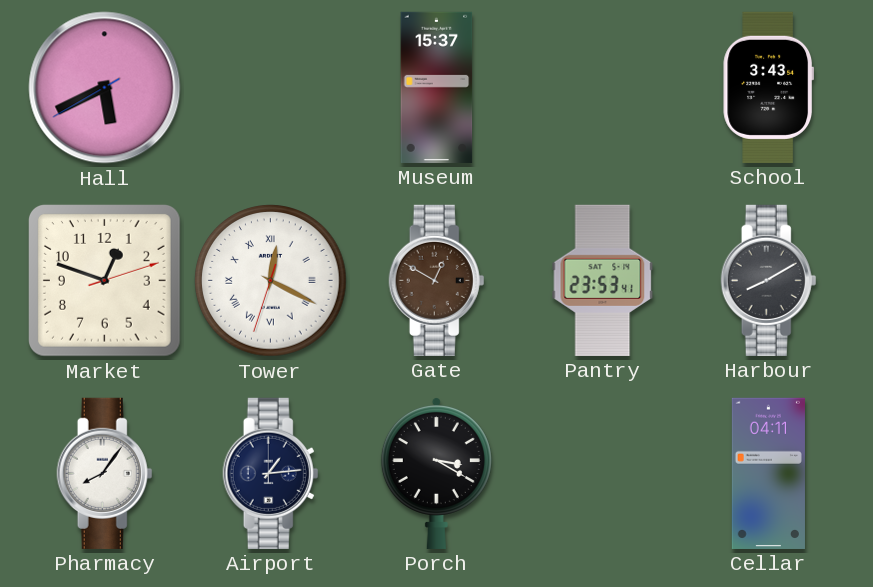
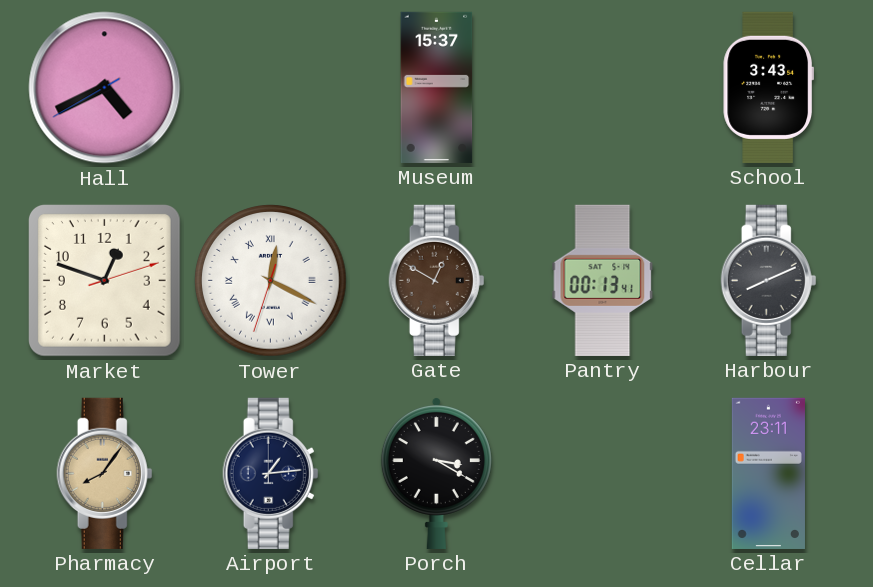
Hall: 5:40 -> 4:40 (105, 88)
Pantry: 23:53 -> 00:13 (603, 280)
Harbour: 8:10 -> 8:11 (769, 280)
Pharmacy dial: white -> champagne (105, 473)
Cellar: 04:11 -> 23:11 (768, 473)
